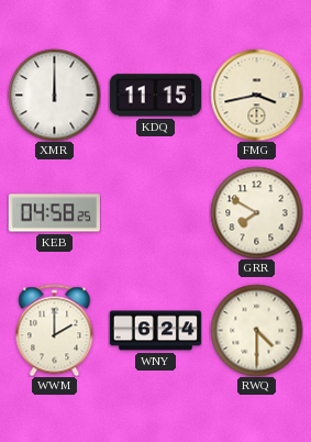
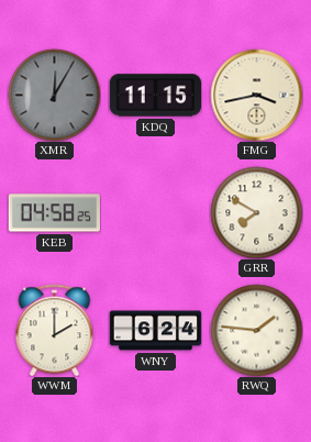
XMR: 12:00 -> 12:05 (54, 95)
XMR dial: white -> grey (54, 95)
RWQ: 4:30 -> 1:46 (256, 330)
